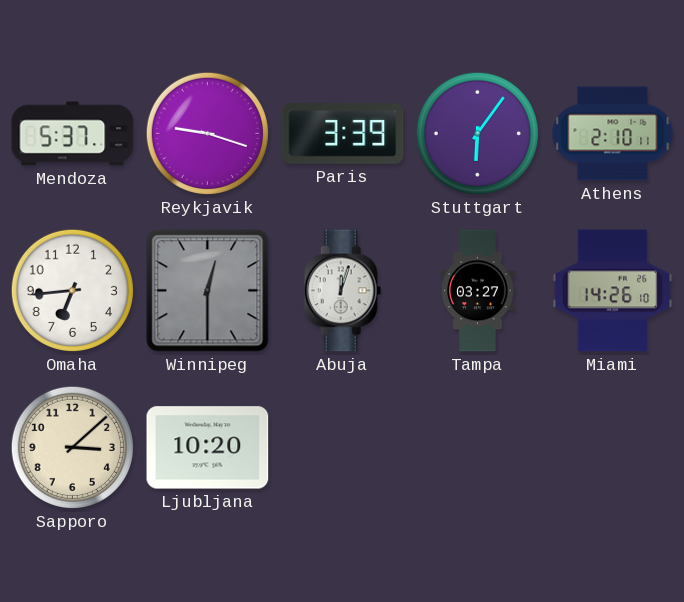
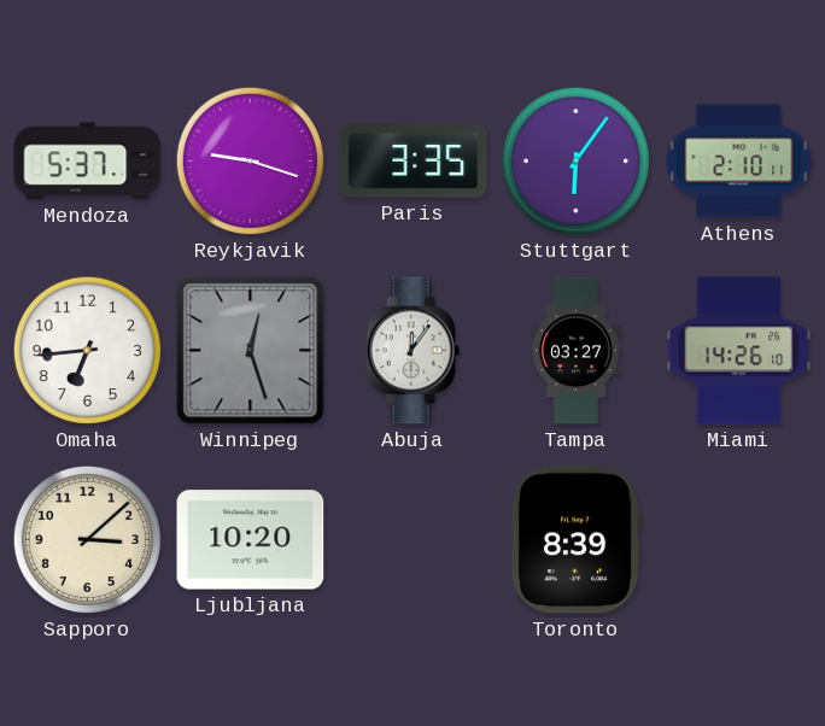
Paris: 3:39 -> 3:35 (414, 162)
Winnipeg: 12:30 -> 12:27 (251, 351)
Abuja: 12:03 -> 12:06 (414, 351)
Toronto: none -> 8:39 (575, 540)
